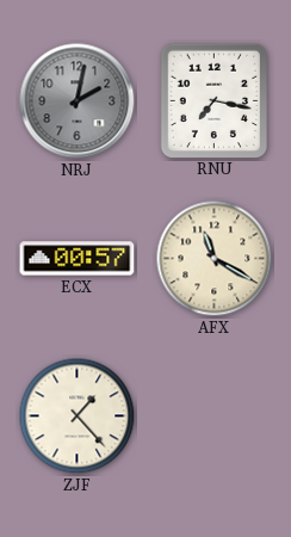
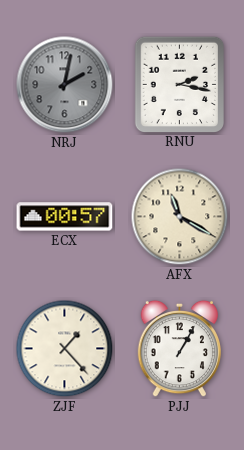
RNU: 7:17 -> 2:17 (179, 84)
PJJ: none -> 1:05 (179, 349)
